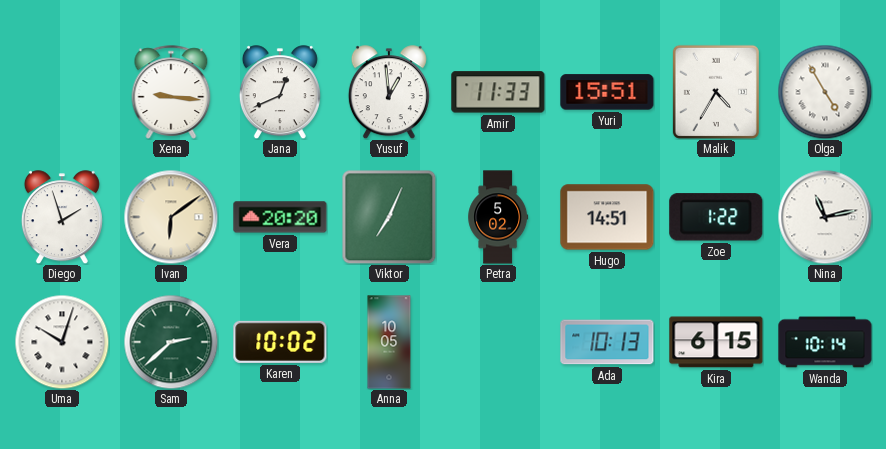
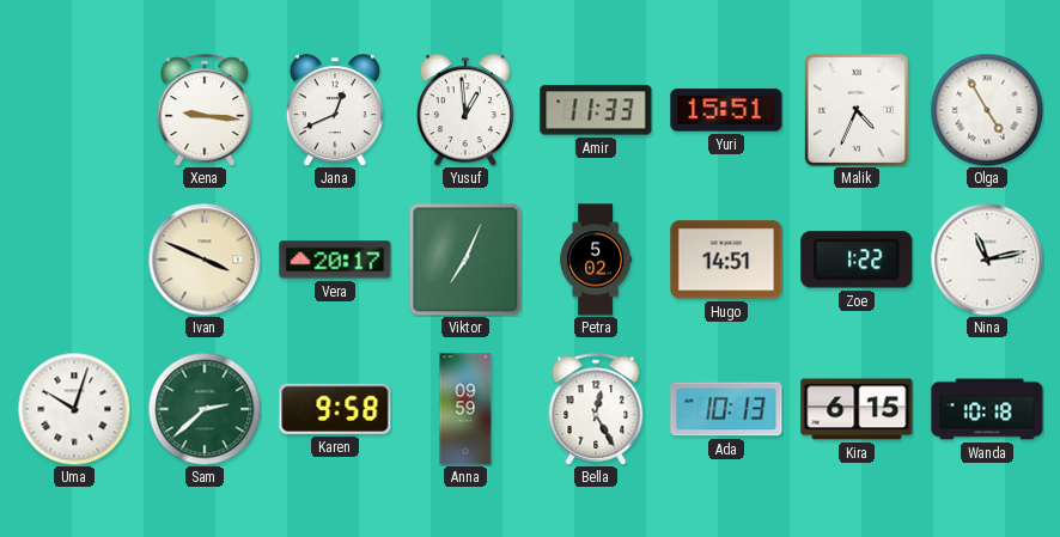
Malik: 4:35 -> 4:34 (857, 110)
Diego: 1:57 -> none (62, 217)
Ivan: 6:09 -> 3:49 (205, 260)
Vera: 20:20 -> 20:17 (335, 260)
Karen: 10:02 -> 9:58 (335, 409)
Anna: 10:05 -> 09:59 (465, 409)
Bella: none -> 12:25 (596, 409)
Wanda: 10:14 -> 10:18 (987, 409)
